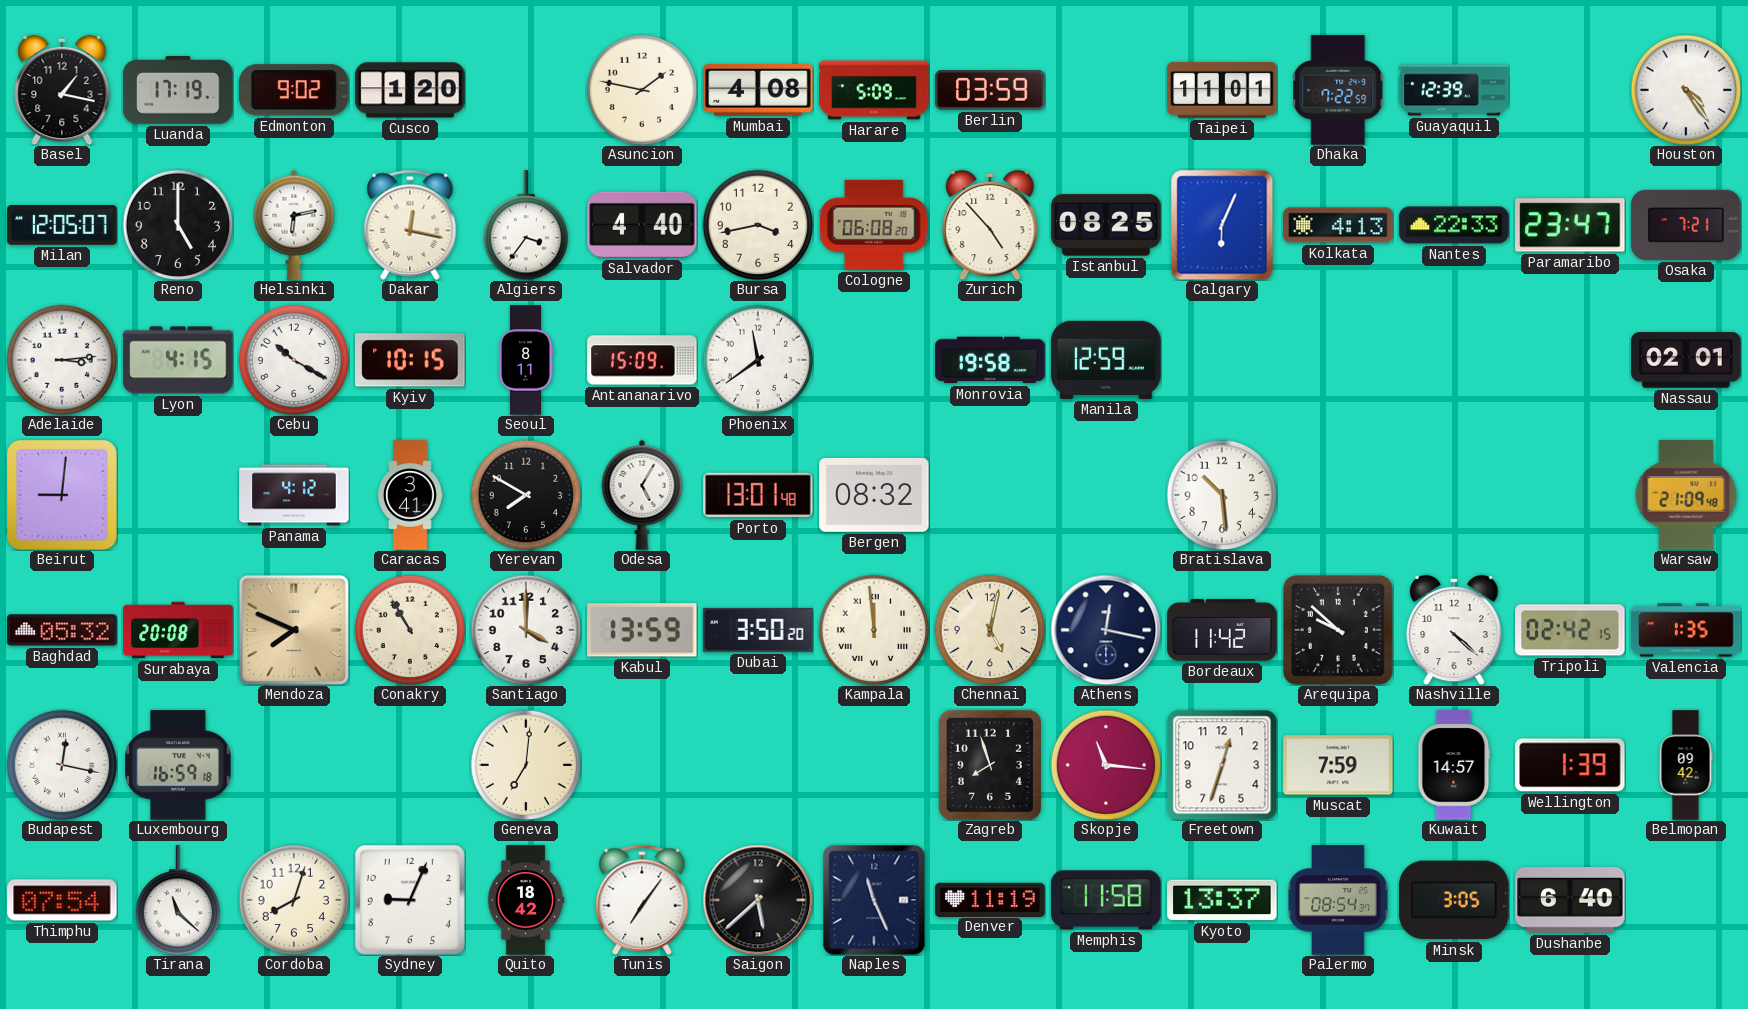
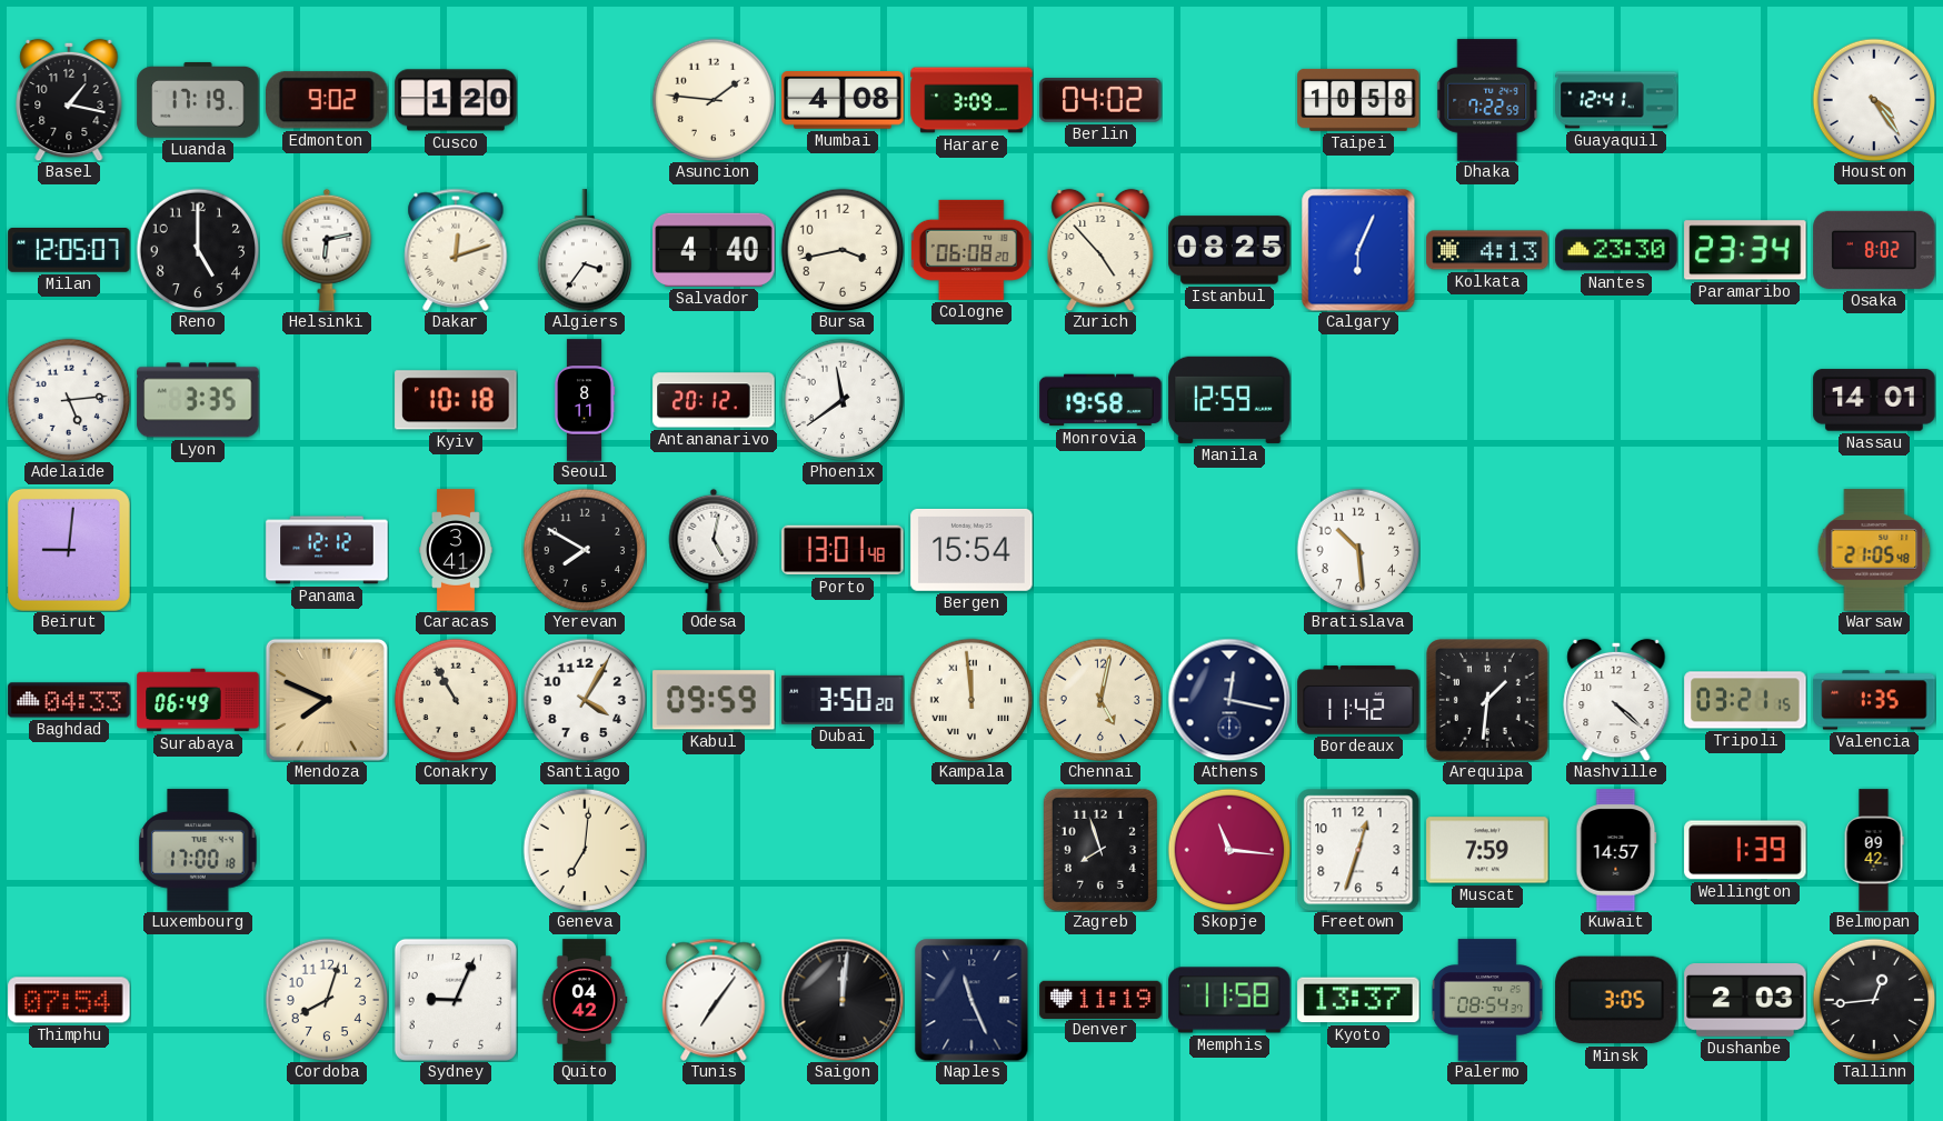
Asuncion: 1:47 -> 1:46 (714, 100)
Harare: 5:09 -> 3:09 (971, 100)
Berlin: 03:59 -> 04:02 (1100, 101)
Taipei: 11:01 -> 10:58 (1358, 100)
Guayaquil: 12:39 -> 12:41 (1616, 100)
Dakar: 12:17 -> 12:12 (456, 250)
Nantes: 22:33 -> 23:30 (1616, 250)
Paramaribo: 23:47 -> 23:34 (1745, 250)
Osaka: 7:21 -> 8:02 (1874, 250)
Adelaide: 3:14 -> 5:14 (69, 400)
Lyon: 4:15 -> 3:35 (198, 400)
Cebu: 10:20 -> none (294, 360)
Kyiv: 10:15 -> 10:18 (456, 400)
Antananarivo: 15:09 -> 20:12 (714, 400)
Nassau: 02:01 -> 14:01 (1874, 400)
Panama: 4:12 -> 12:12 (327, 550)
Odesa: 5:05 -> 5:02 (714, 550)
Bergen: 08:32 -> 15:54 (971, 550)
Warsaw: 21:09 -> 21:05 (1874, 550)
Baghdad: 05:32 -> 04:33 (69, 700)
Surabaya: 20:08 -> 06:49 (198, 700)
Santiago: 4:00 -> 4:05 (585, 700)
Kabul: 13:59 -> 09:59 (714, 700)
Arequipa: 9:52 -> 1:31 (1487, 700)
Tripoli: 02:42 -> 03:21 (1745, 700)
Budapest: 12:17 -> none (62, 765)
Luxembourg: 16:59 -> 17:00 (198, 850)
Tirana: 11:22 -> none (177, 900)
Quito: 18:42 -> 04:42 (585, 1000)
Saigon: 5:38 -> 12:01 (843, 1000)
Dushanbe: 6:40 -> 2:03 (1745, 1001)
Tallinn: none -> 12:44 (1874, 1000)
